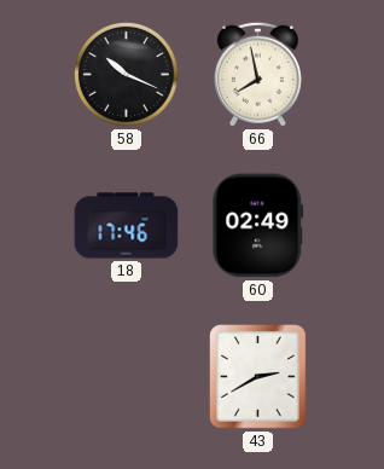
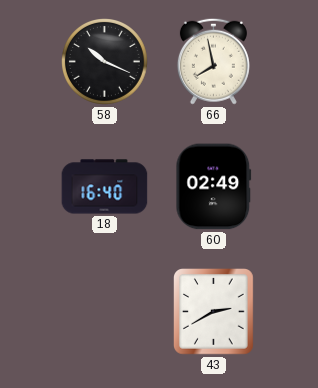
18: 17:46 -> 16:40 (105, 187)
